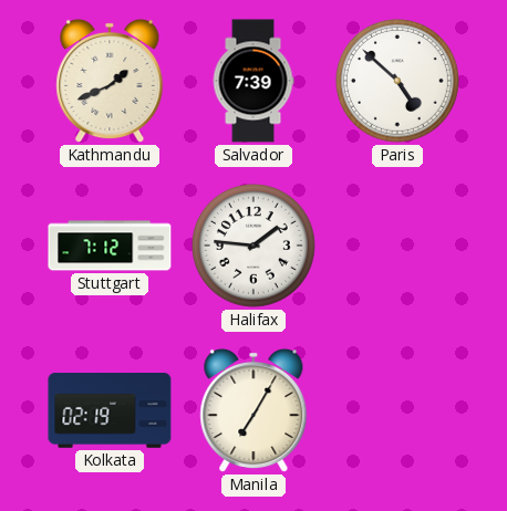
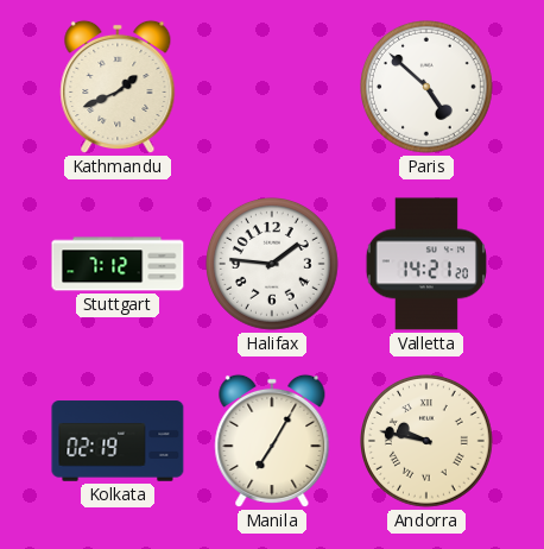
Salvador: 7:39 -> none (253, 81)
Valletta: none -> 14:21 (426, 264)
Andorra: none -> 9:47 (428, 442)
